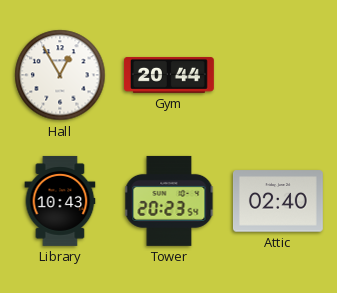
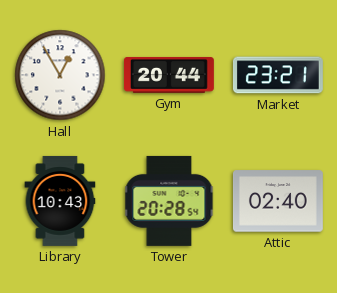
Market: none -> 23:21 (278, 75)
Tower: 20:23 -> 20:28 (169, 201)
